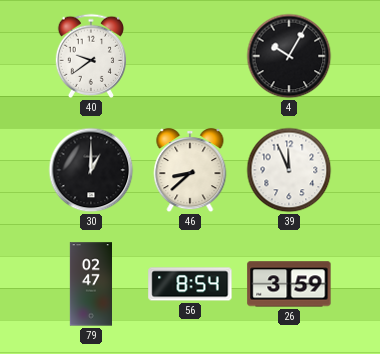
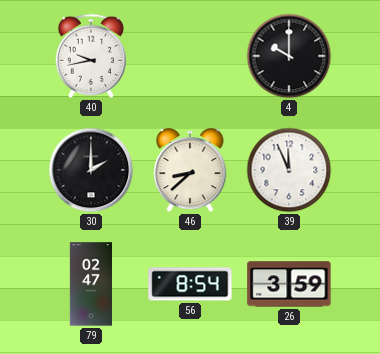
40: 9:39 -> 9:43 (90, 56)
4: 10:05 -> 10:00 (289, 56)
30: 1:00 -> 2:00 (91, 170)
